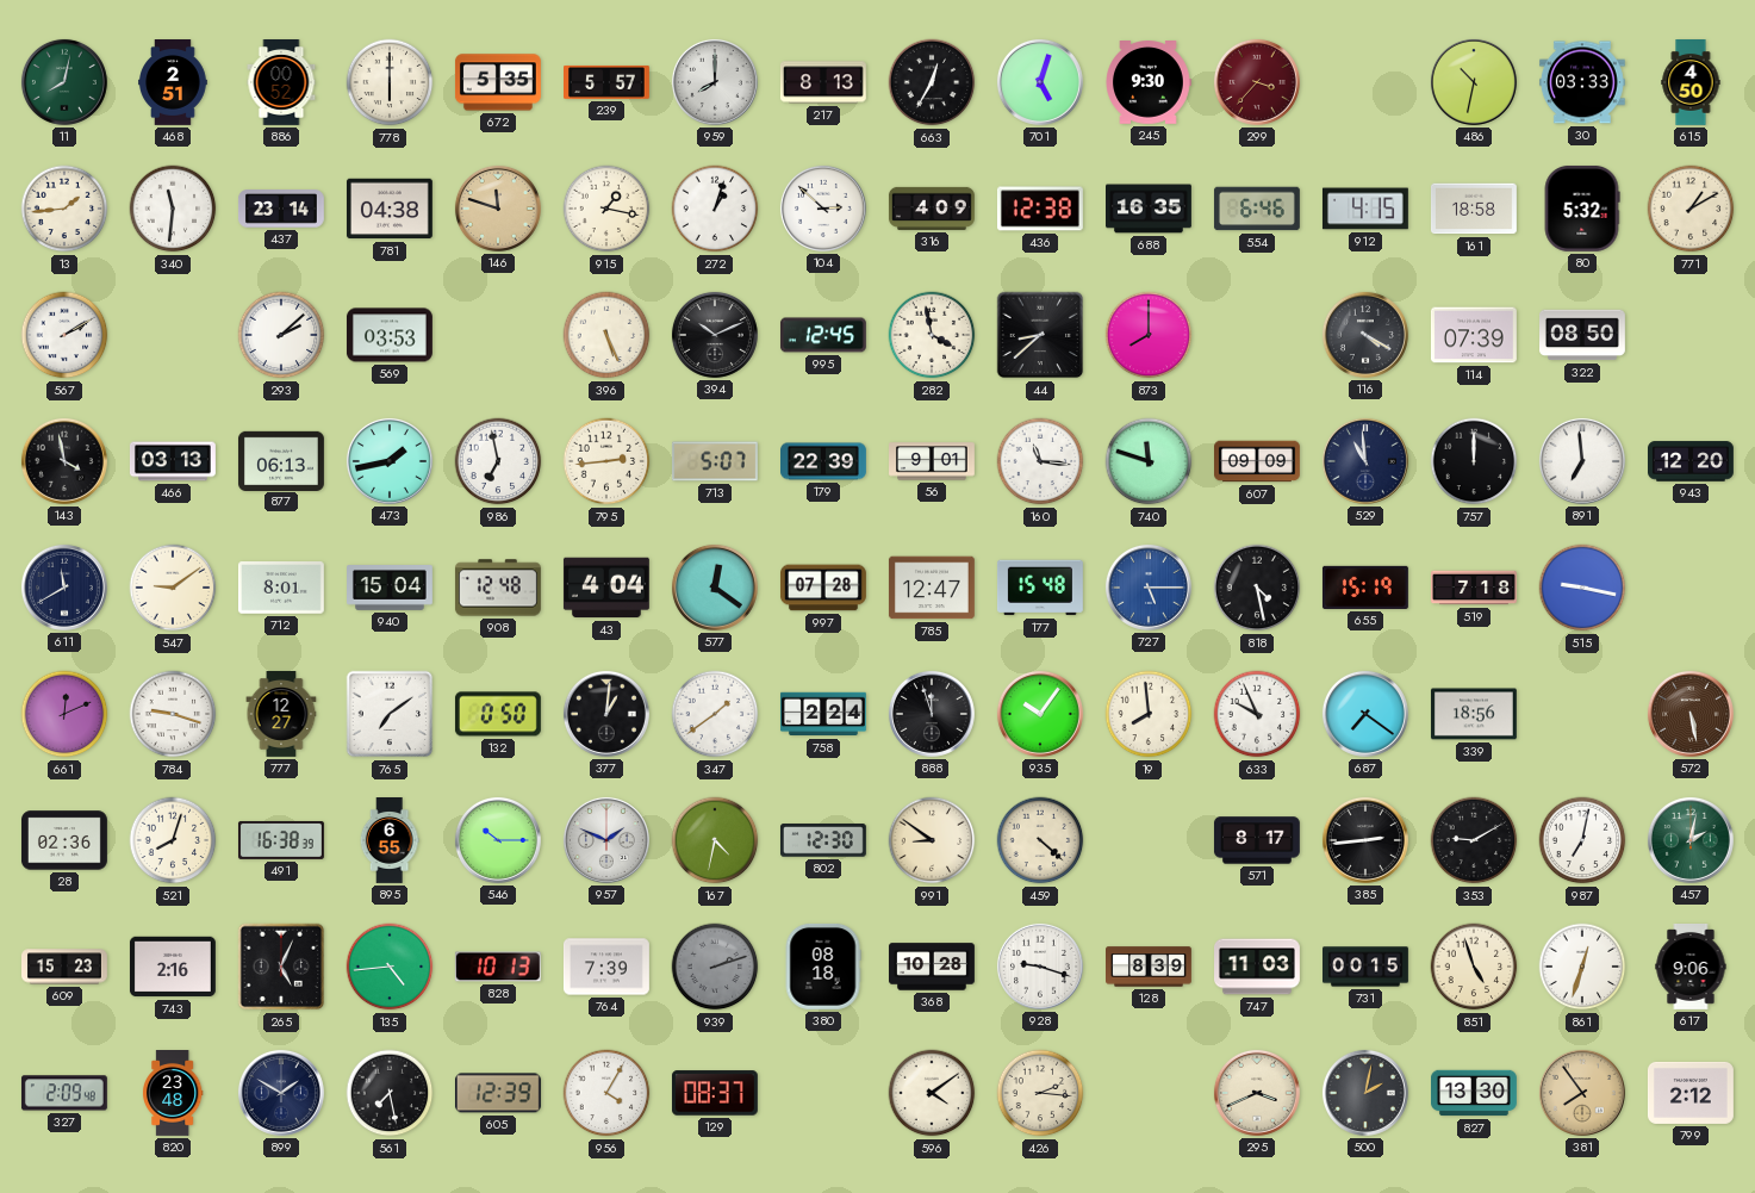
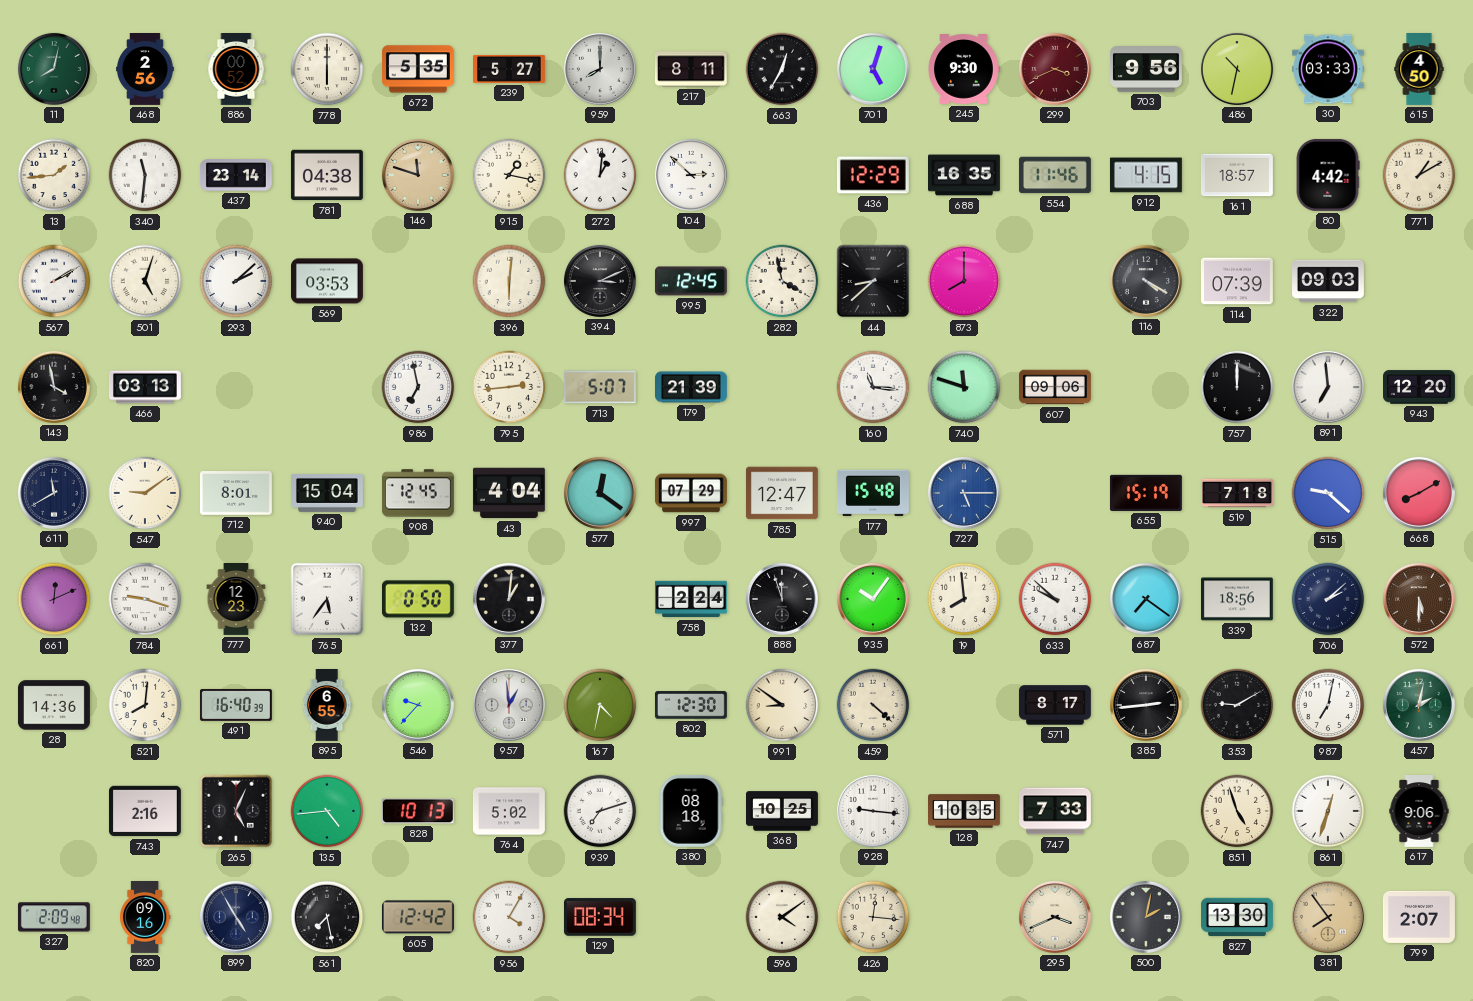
468: 2:51 -> 2:56 (145, 70)
239: 5:57 -> 5:27 (510, 69)
217: 8:13 -> 8:11 (691, 69)
299: 3:37 -> 3:41 (1055, 69)
703: none -> 9:56 (1147, 69)
272: 1:03 -> 1:01 (600, 175)
316: 4:09 -> none (932, 209)
436: 12:38 -> 12:29 (873, 175)
554: 6:46 -> 11:46 (1055, 175)
161: 18:58 -> 18:57 (1237, 175)
80: 5:32 -> 4:42 (1328, 175)
501: none -> 5:03 (145, 281)
396: 5:26 -> 6:01 (509, 281)
394: 10:11 -> 3:11 (600, 281)
322: 08:50 -> 09:03 (1329, 281)
877: 06:13 -> none (281, 460)
473: 1:43 -> none (390, 461)
179: 22:39 -> 21:39 (692, 387)
56: 9:01 -> none (933, 461)
607: 09:09 -> 09:06 (1056, 387)
529: 10:59 -> none (1365, 461)
908: 12:48 -> 12:45 (418, 493)
997: 07:28 -> 07:29 (691, 493)
818: 4:28 -> none (1257, 588)
515: 9:17 -> 9:22 (1328, 493)
668: none -> 8:10 (1419, 493)
777: 12:27 -> 12:23 (236, 600)
765: 7:09 -> 5:36 (327, 599)
347: 1:39 -> none (715, 714)
633: 9:56 -> 9:52 (1055, 599)
706: none -> 2:08 (1328, 599)
572: 5:28 -> 5:30 (1419, 599)
28: 02:36 -> 14:36 (54, 705)
521: 8:03 -> 8:01 (145, 705)
491: 16:38 -> 16:40 (236, 705)
546: 10:15 -> 9:37 (418, 705)
957: 1:49 -> 12:59 (509, 705)
609: 15:23 -> none (66, 967)
764: 7:39 -> 5:02 (509, 811)
939: 2:12 -> 7:12 (600, 811)
939 dial: grey -> white (600, 811)
368: 10:28 -> 10:25 (783, 811)
928: 9:18 -> 9:16 (873, 811)
128: 8:39 -> 10:35 (965, 811)
747: 11:03 -> 7:33 (1056, 811)
731: 00:15 -> none (1367, 967)
820: 23:48 -> 09:16 (145, 918)
899: 1:50 -> 4:55 (236, 917)
605: 12:39 -> 12:42 (418, 917)
129: 08:37 -> 08:34 (600, 917)
426: 2:16 -> 12:16 (873, 917)
799: 2:12 -> 2:07 (1419, 917)
